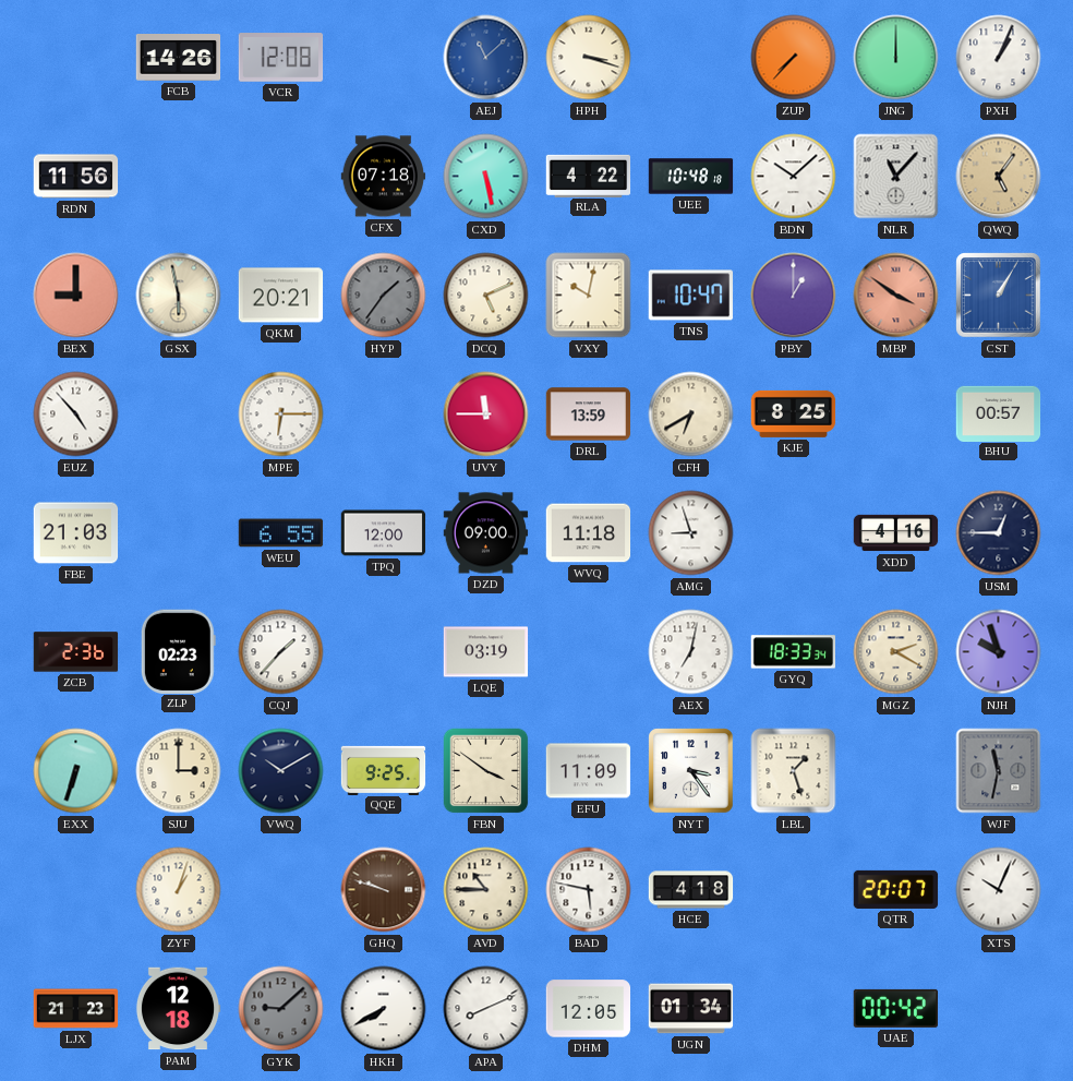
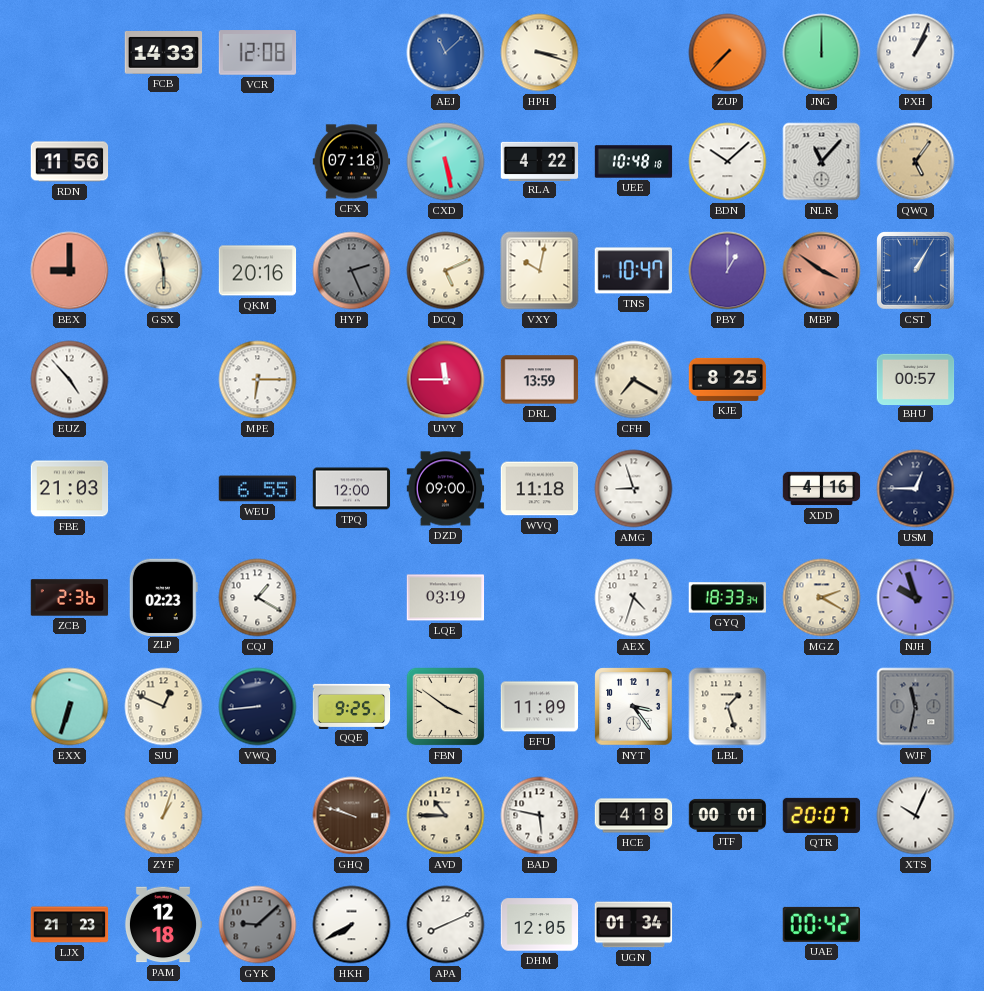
FCB: 14:26 -> 14:33 (164, 53)
QKM: 20:21 -> 20:16 (258, 271)
HYP: 1:36 -> 2:26 (352, 271)
CFH: 6:40 -> 7:20 (634, 380)
CQJ: 1:37 -> 1:20 (258, 598)
AEX: 7:02 -> 4:33 (634, 598)
SJU: 3:00 -> 12:49 (164, 707)
VWQ: 10:10 -> 8:44 (258, 707)
JTF: none -> 00:01 (728, 815)
